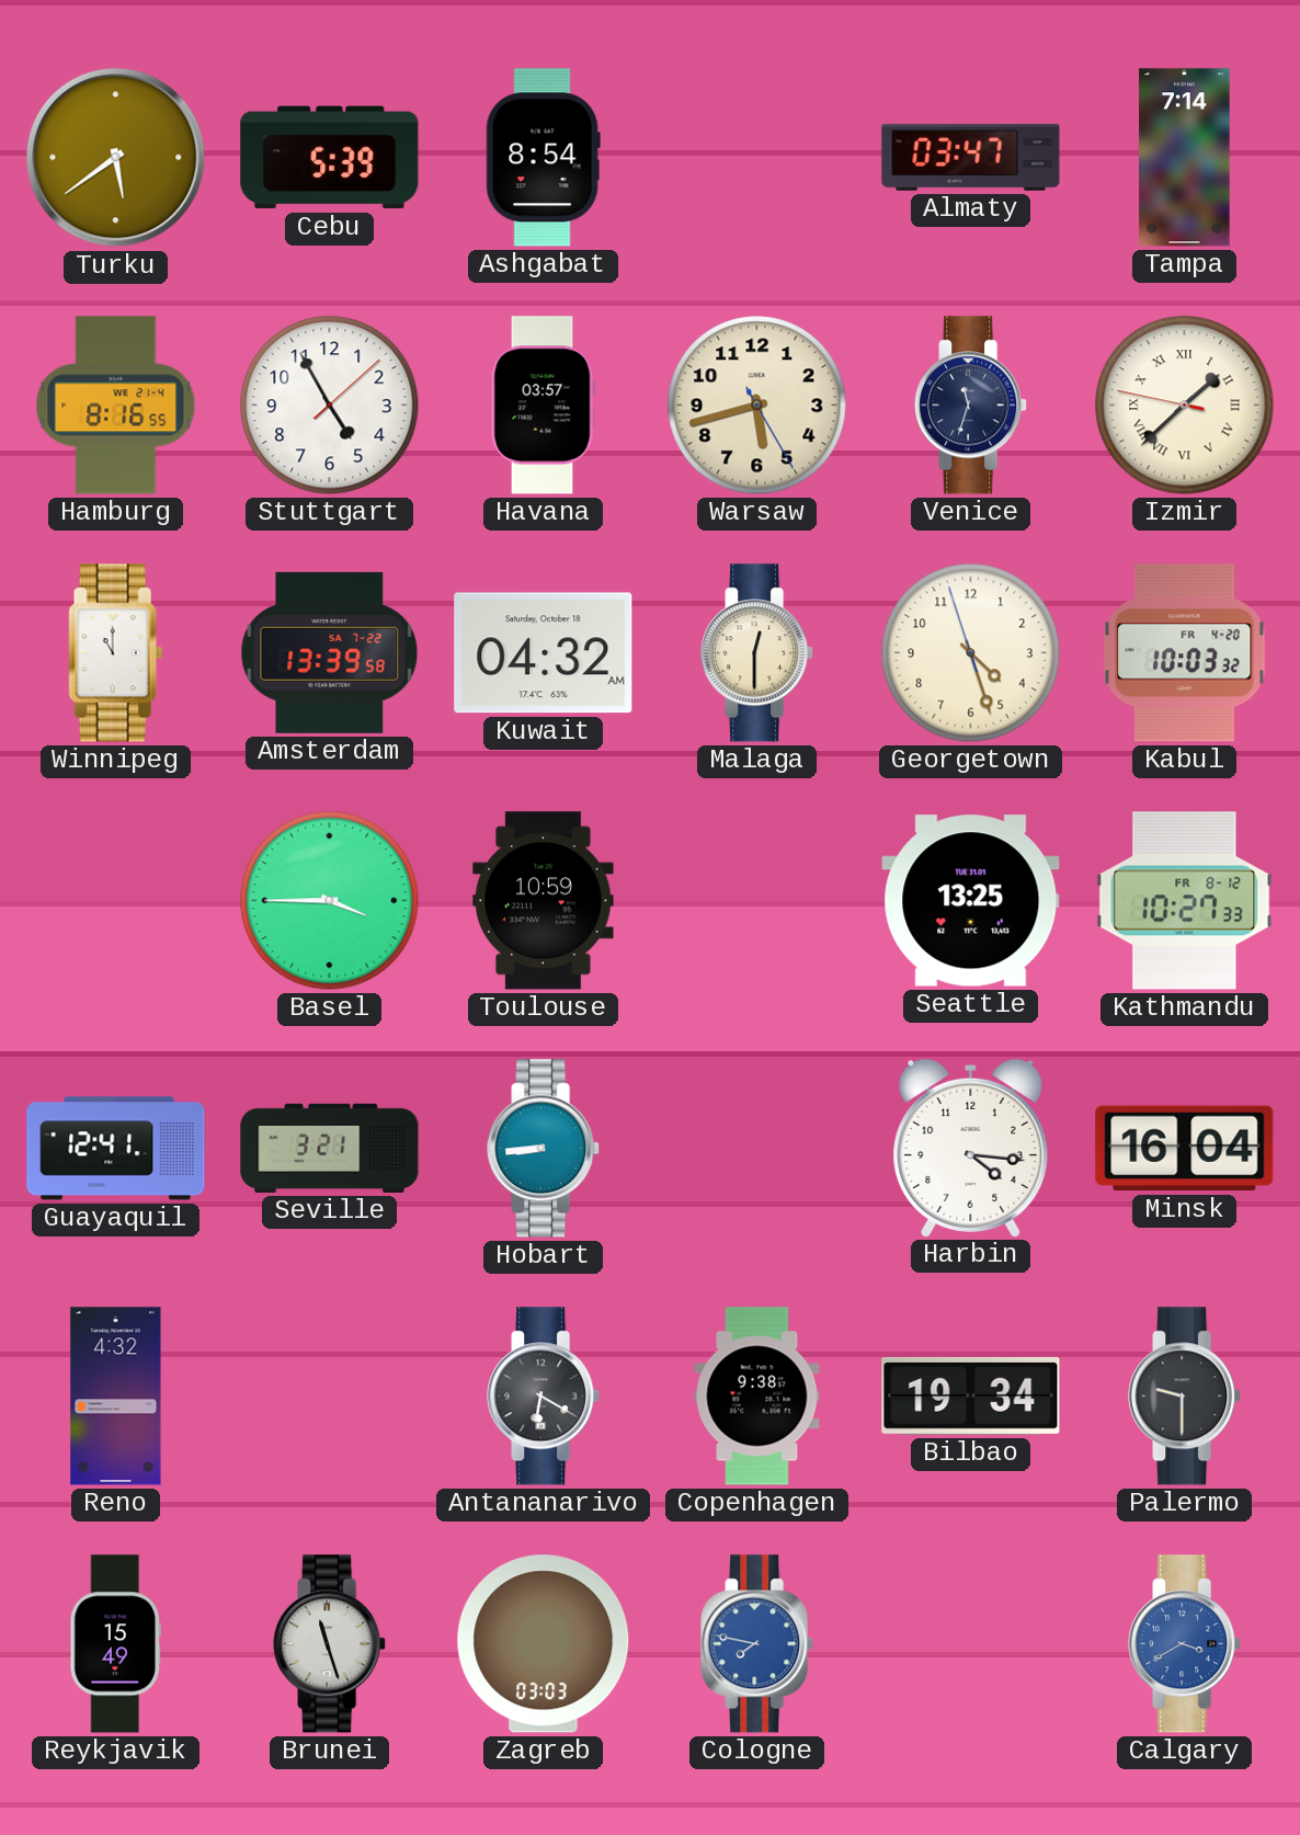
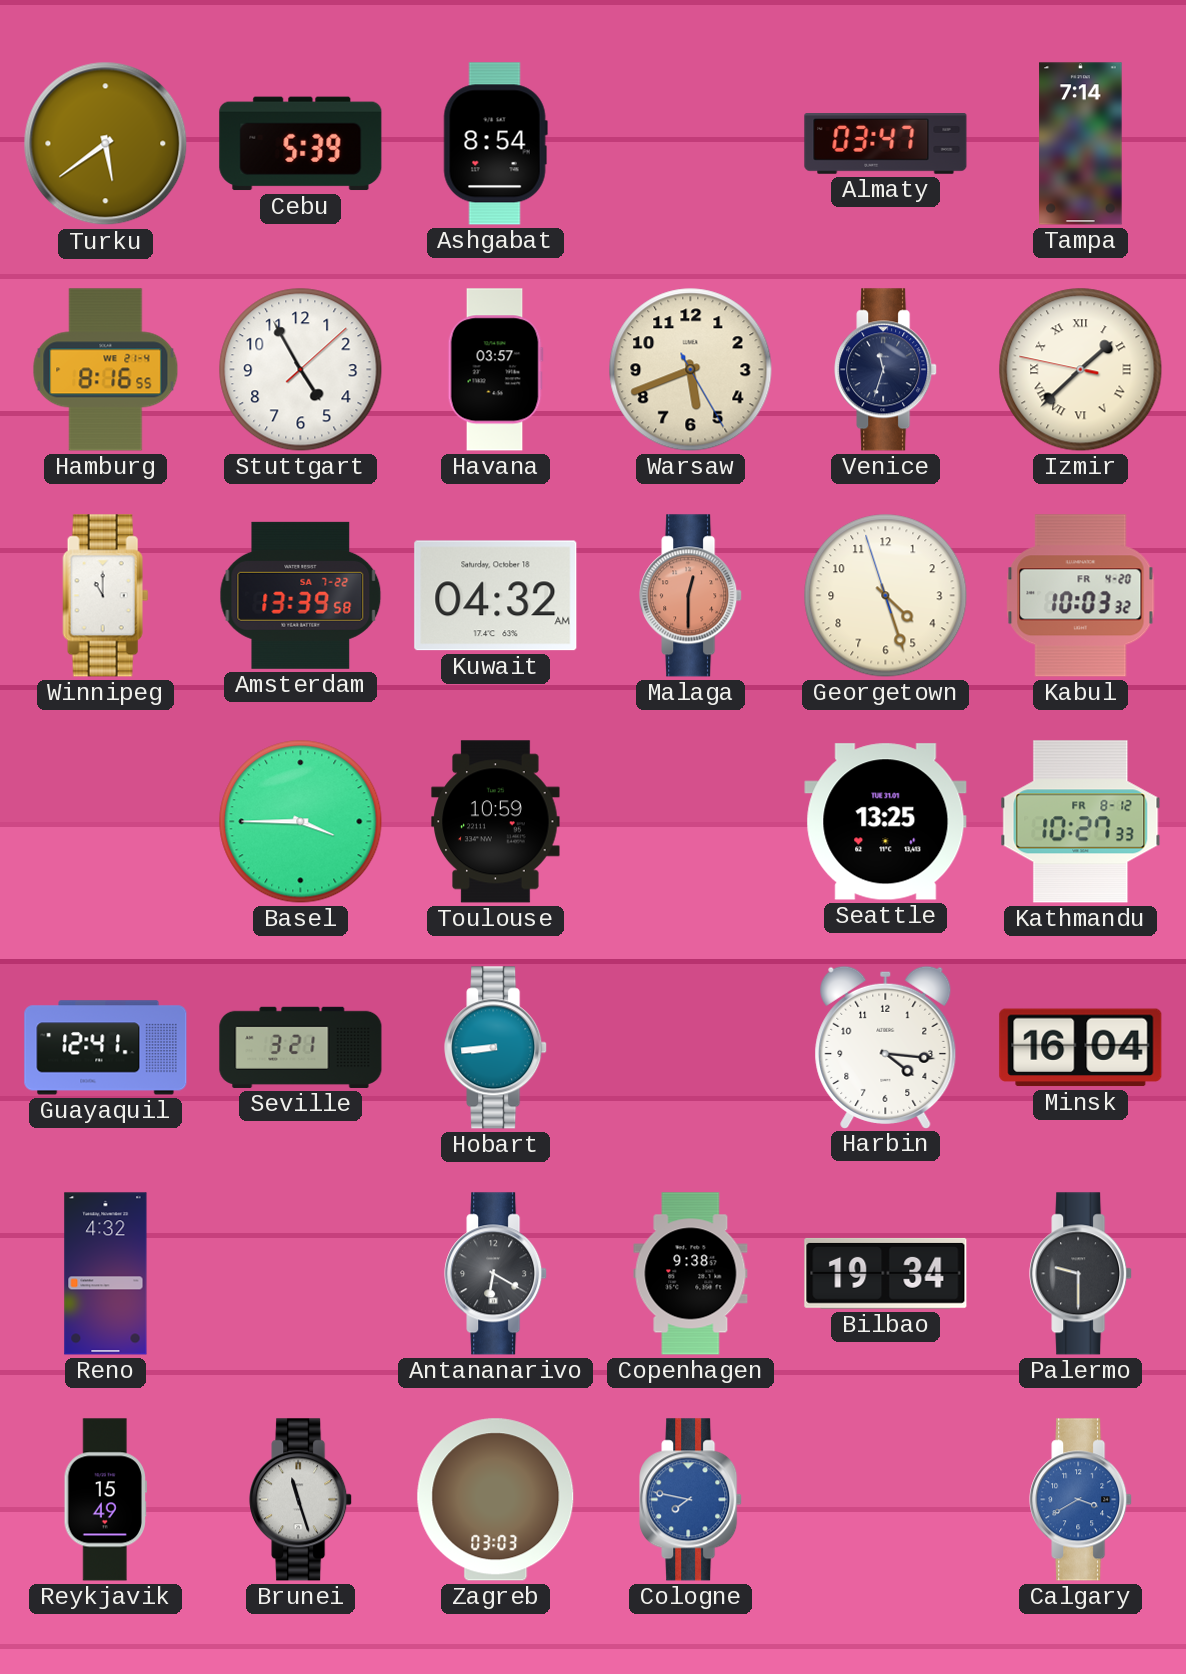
Warsaw: 5:42 -> 5:41 (691, 370)
Malaga dial: cream -> salmon (691, 596)
